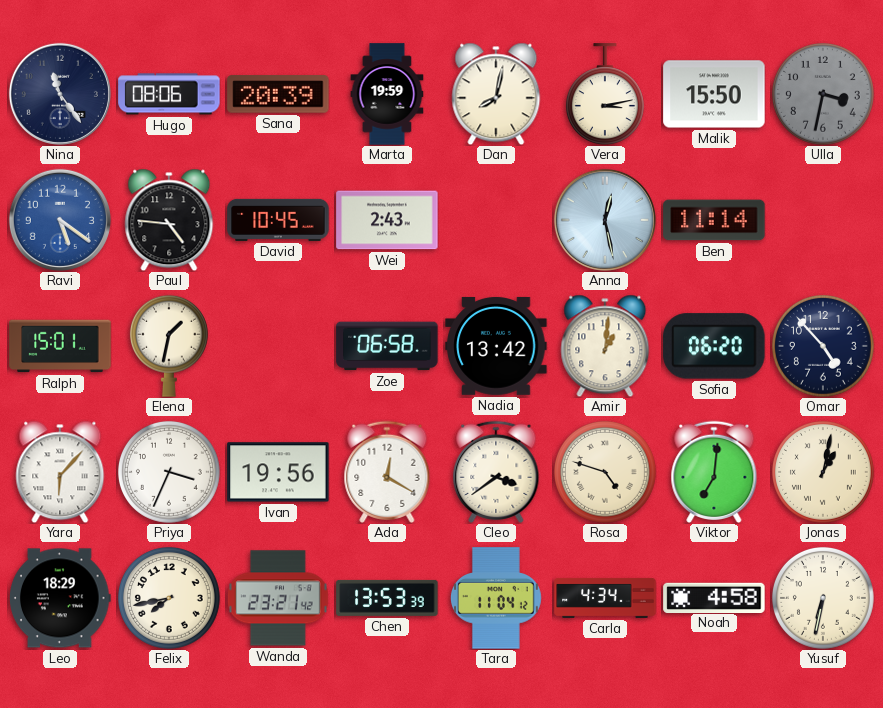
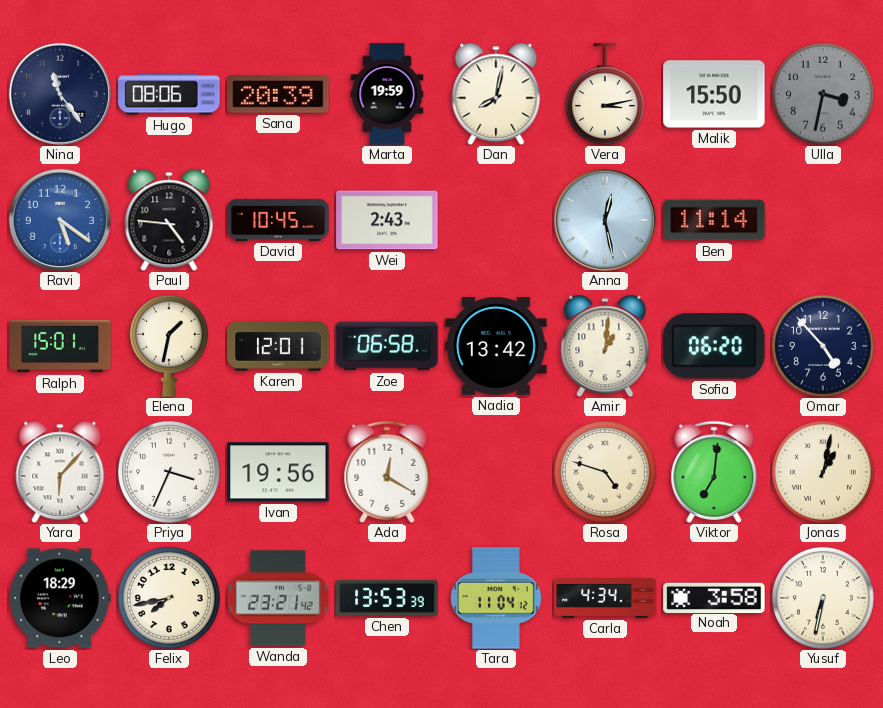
Karen: none -> 12:01 (278, 346)
Cleo: 3:39 -> none (496, 472)
Noah: 4:58 -> 3:58 (714, 597)
